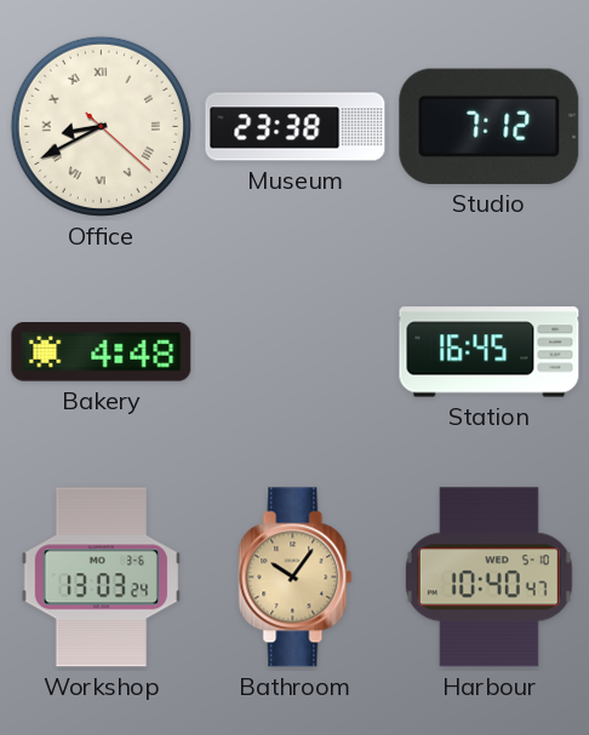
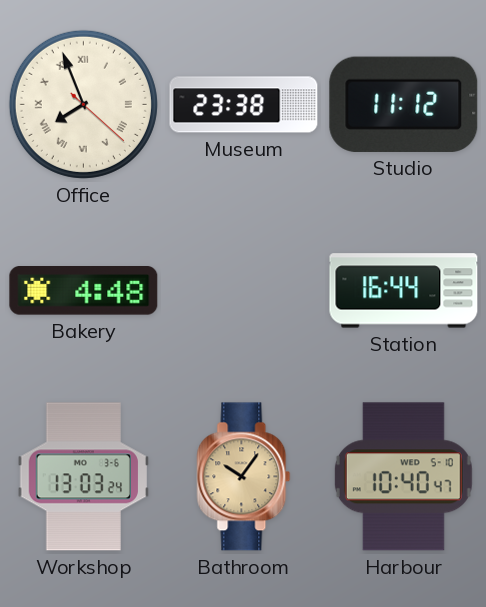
Office: 8:40 -> 7:56 (83, 104)
Studio: 7:12 -> 11:12 (404, 104)
Station: 16:45 -> 16:44 (404, 291)
